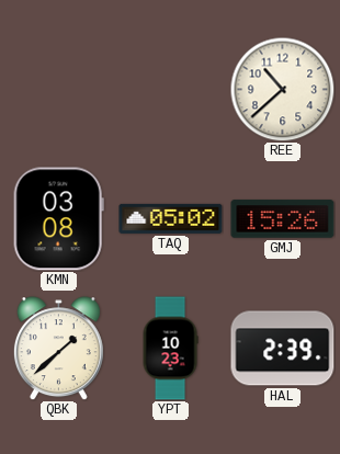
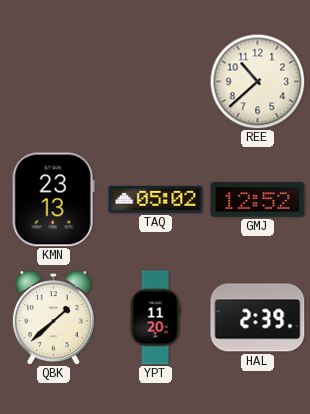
KMN: 03:08 -> 23:13 (53, 200)
GMJ: 15:26 -> 12:52 (258, 200)
YPT: 10:23 -> 11:20 (155, 318)
